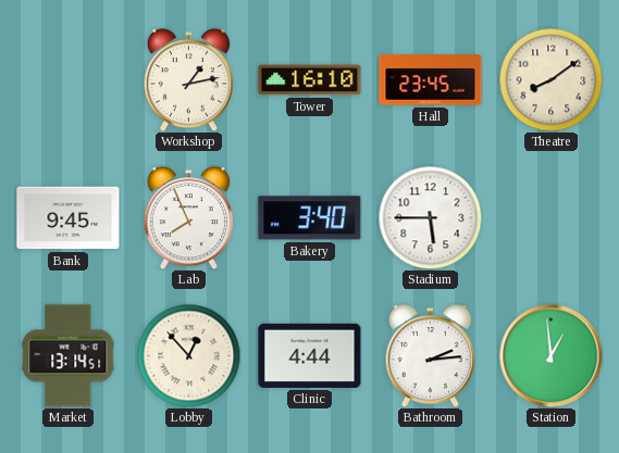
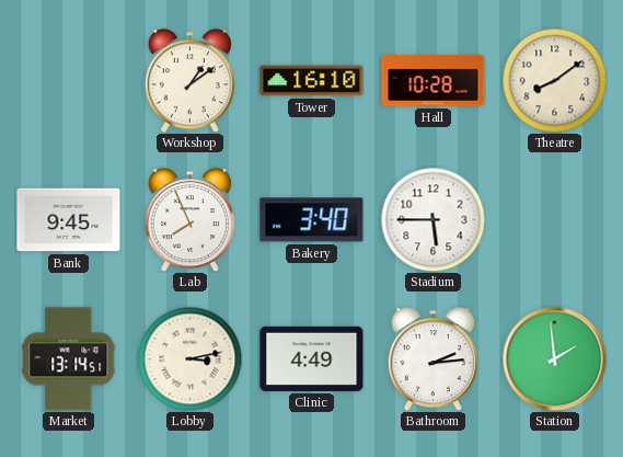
Workshop: 1:13 -> 1:09 (189, 81)
Hall: 23:45 -> 10:28 (434, 81)
Lobby: 12:53 -> 3:13 (189, 358)
Clinic: 4:44 -> 4:49 (312, 358)
Station: 12:59 -> 1:59 (554, 358)
